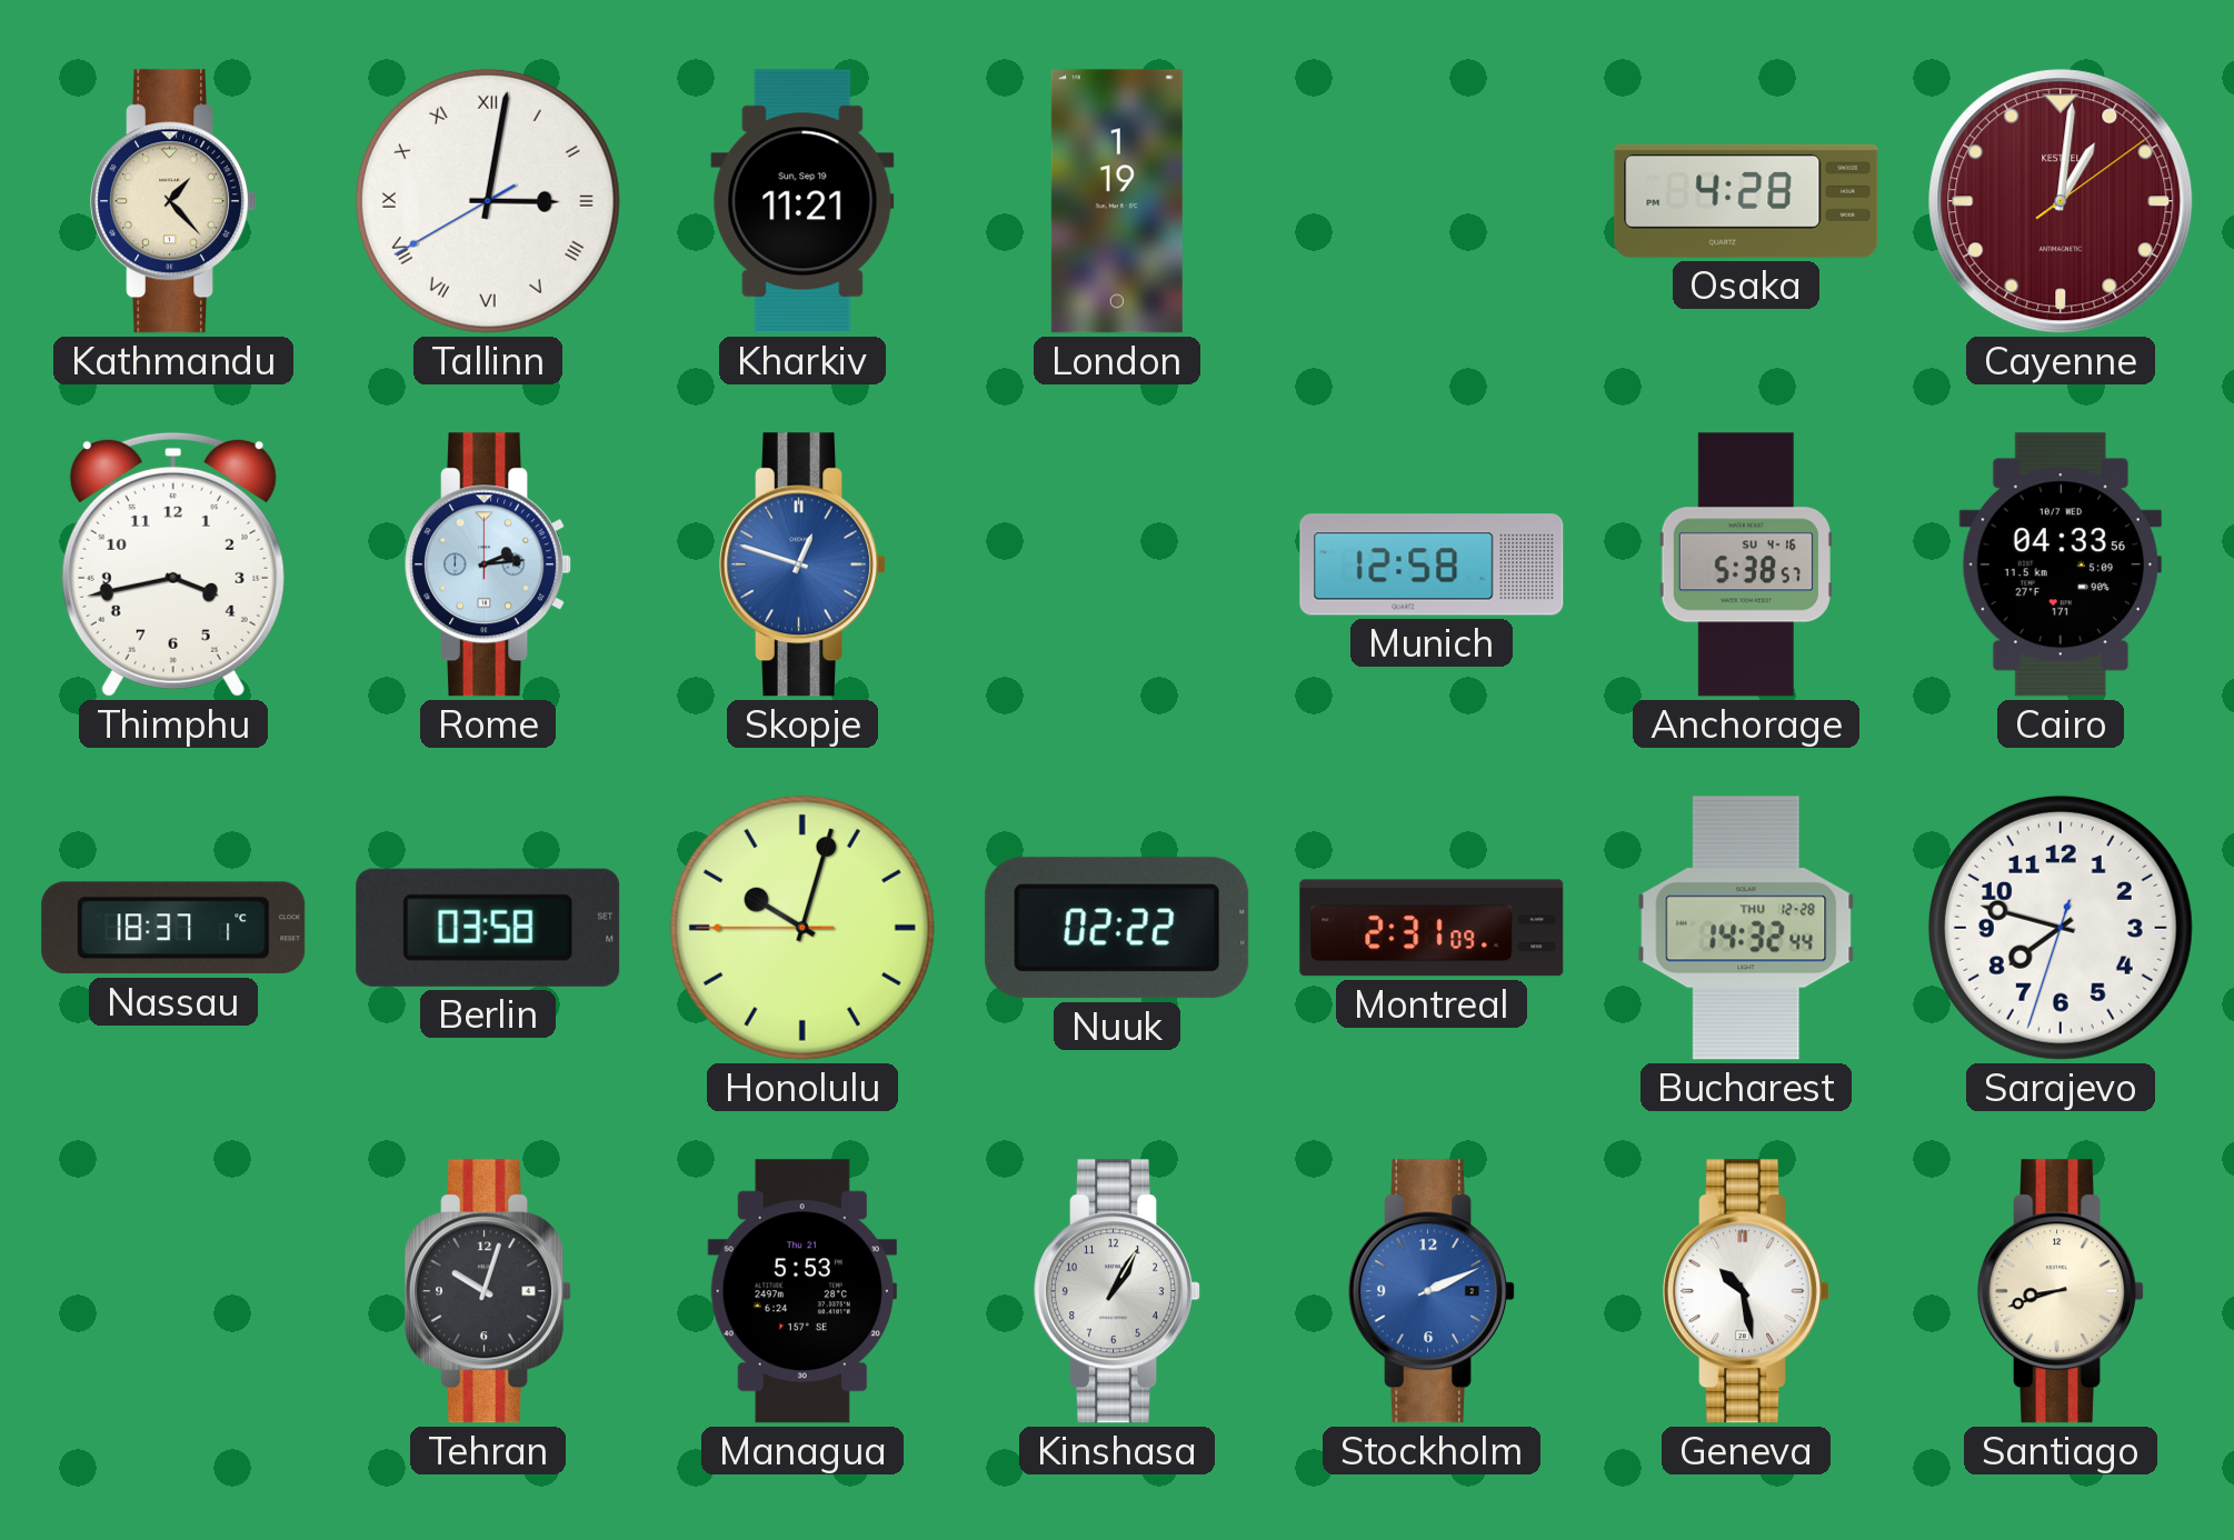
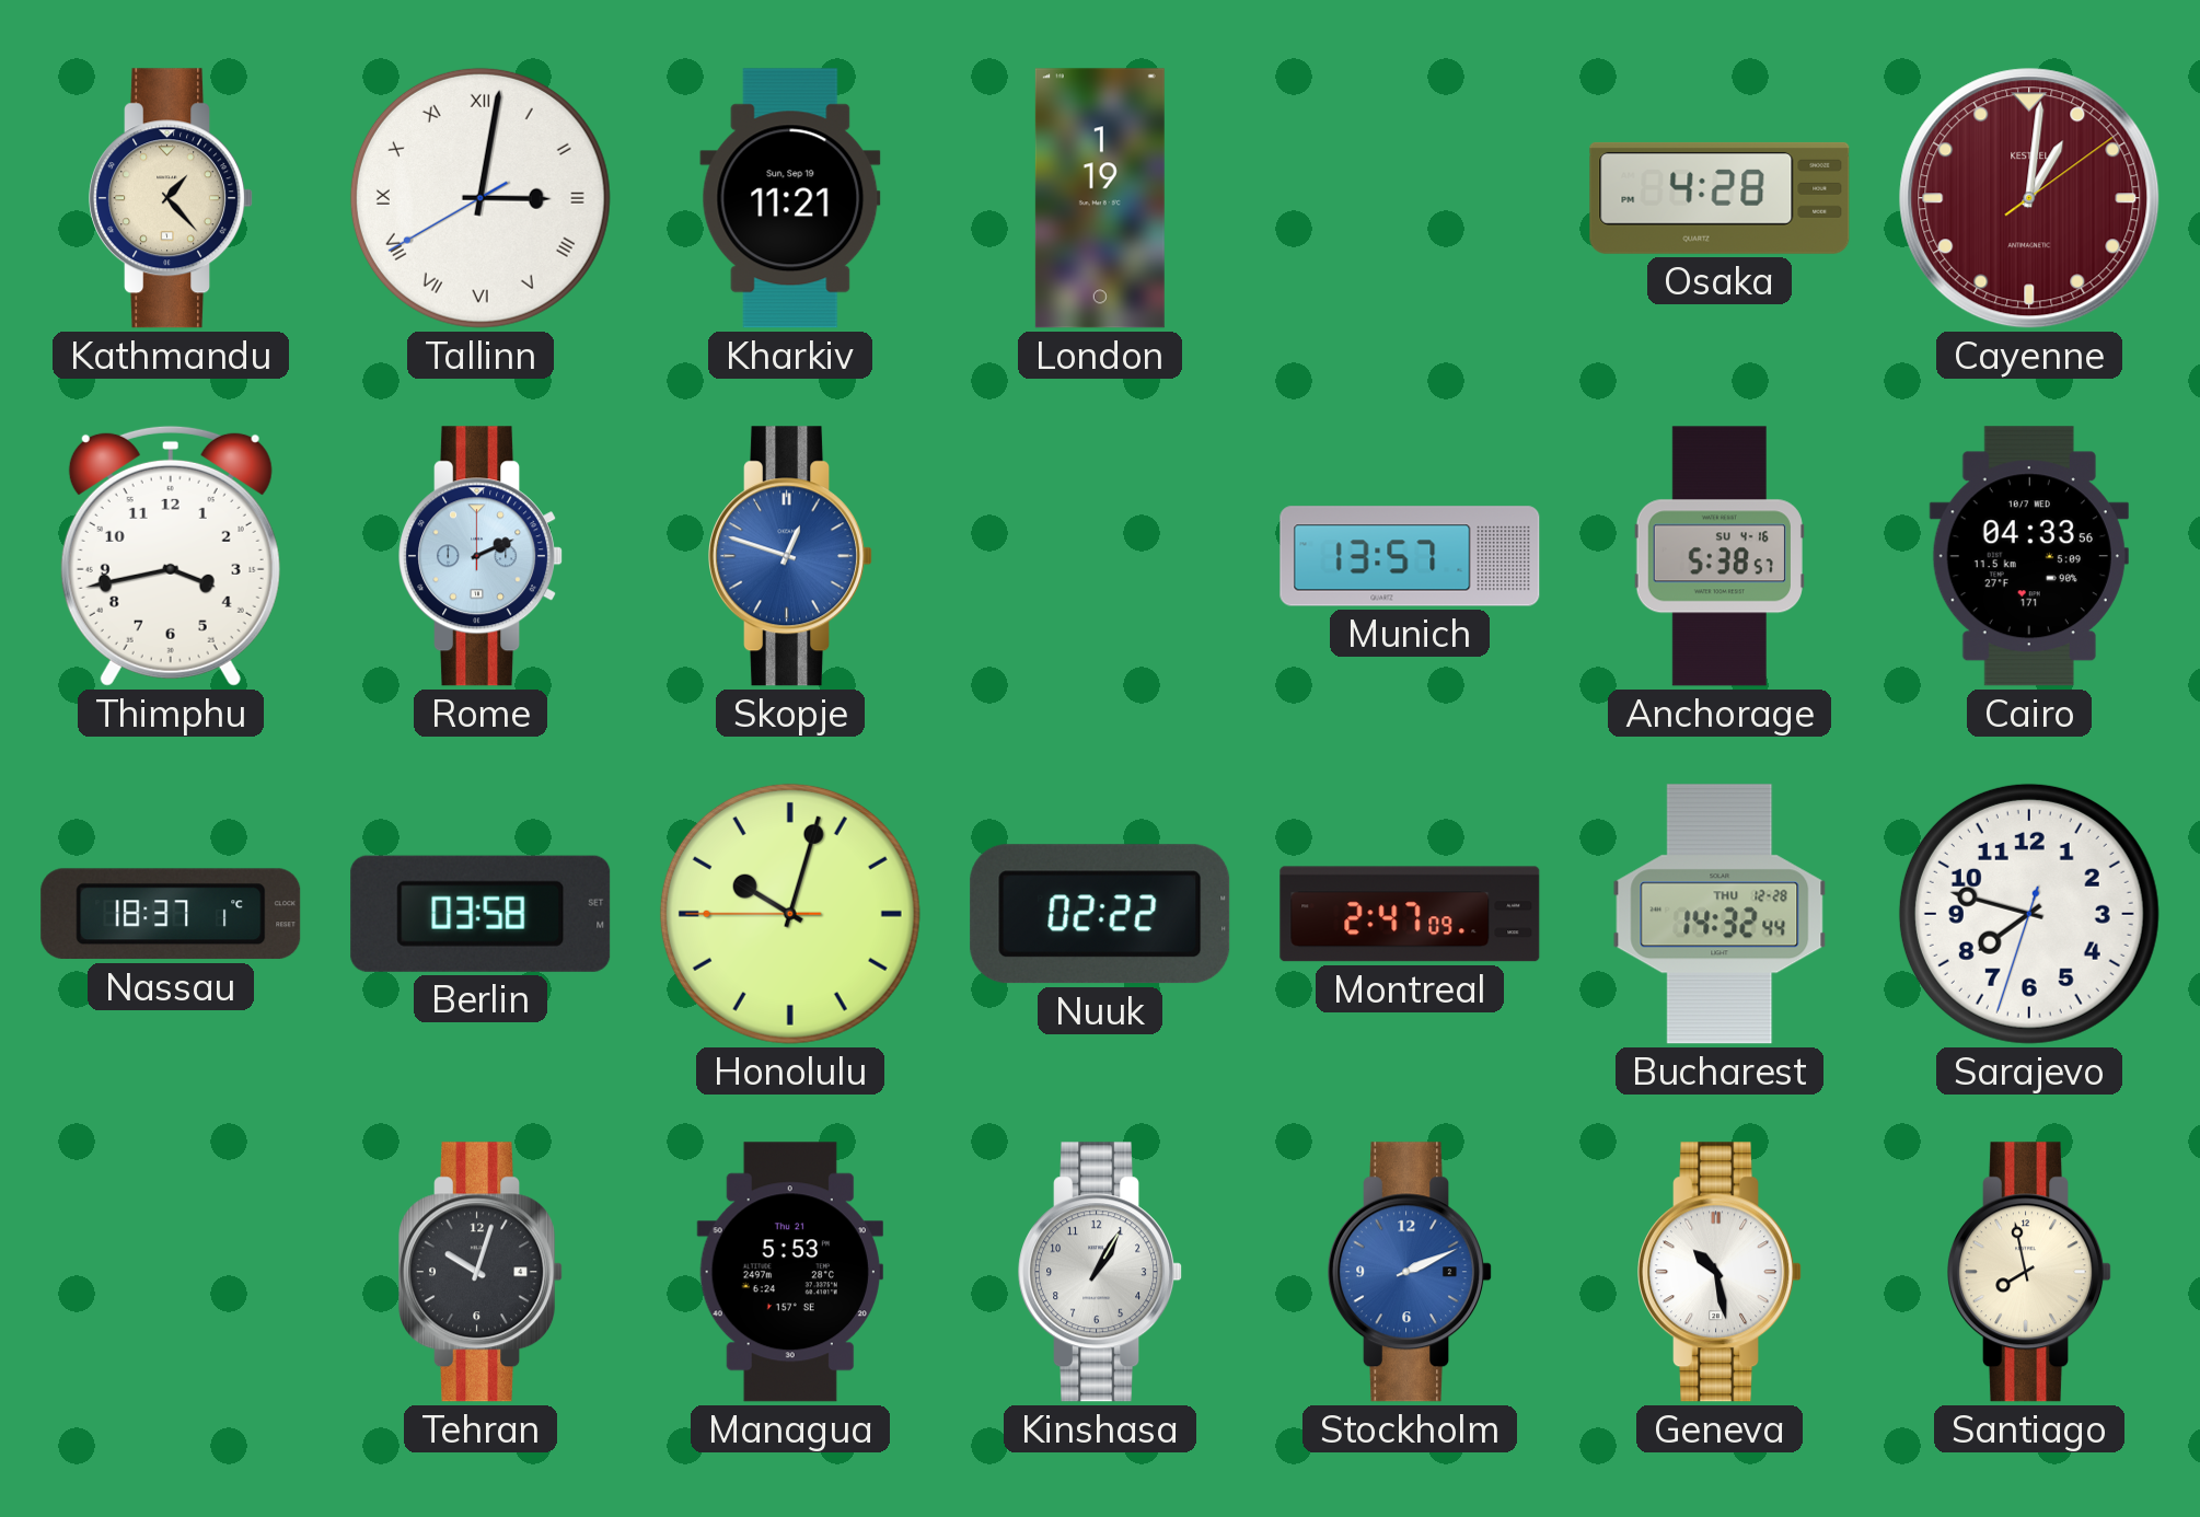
Rome: 2:14 -> 2:11 (482, 556)
Munich: 12:58 -> 13:57 (1410, 556)
Montreal: 2:31 -> 2:47 (1410, 914)
Santiago: 8:42 -> 7:58 (2030, 1272)
